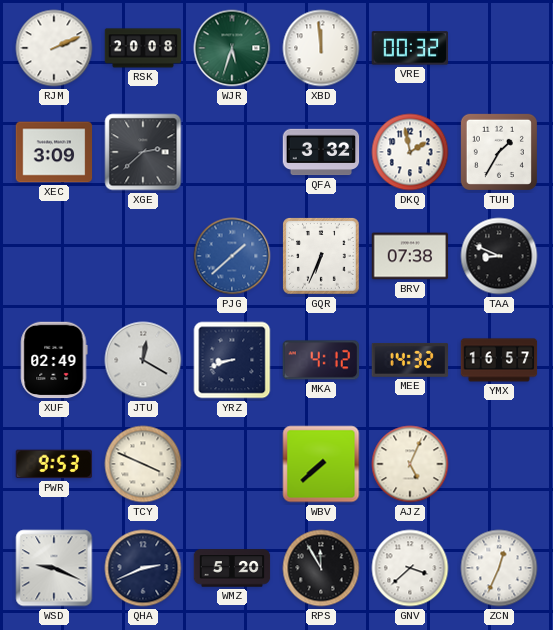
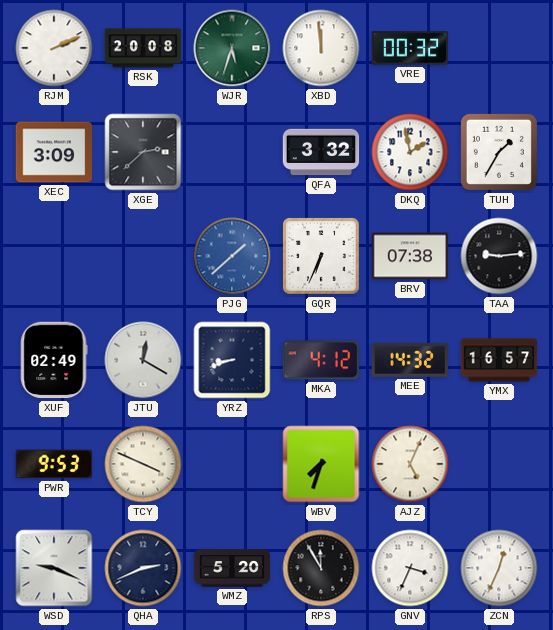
TAA: 8:49 -> 9:14 (499, 256)
WBV: 7:38 -> 7:33 (321, 464)
GNV: 3:38 -> 3:34 (410, 568)
